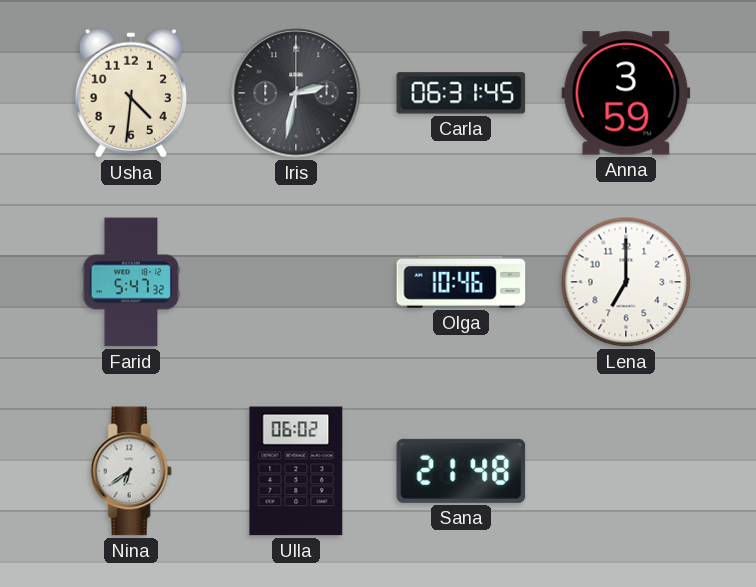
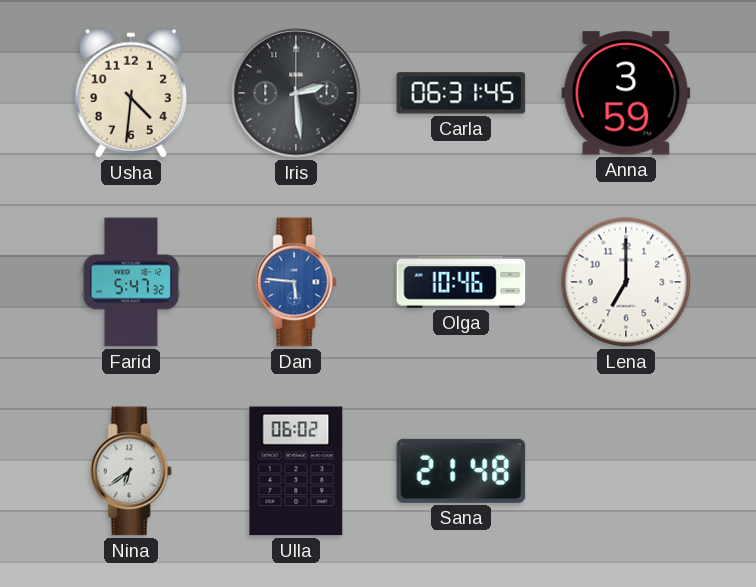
Iris: 2:32 -> 2:29 (296, 93)
Dan: none -> 5:46 (296, 282)
